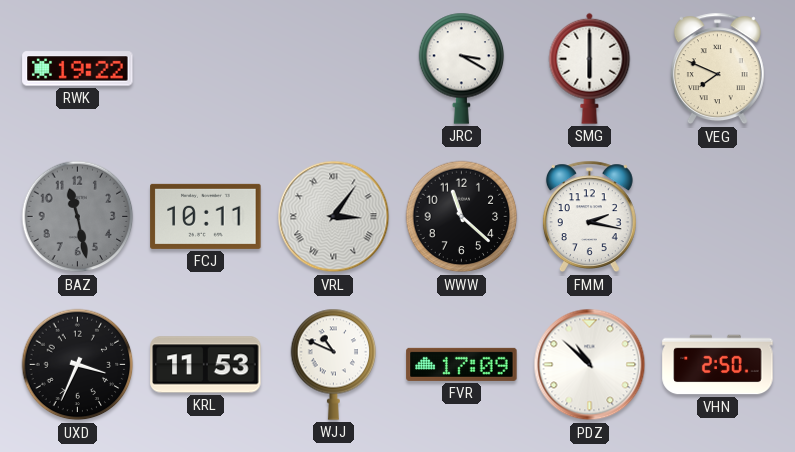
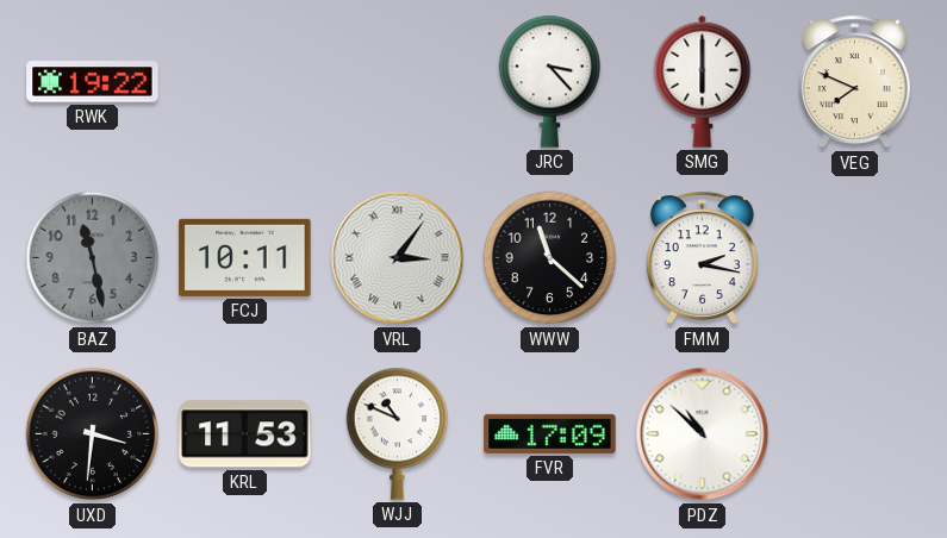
JRC: 3:20 -> 3:23 (550, 81)
UXD: 3:34 -> 3:31 (93, 434)
VHN: 2:50 -> none (718, 365)
